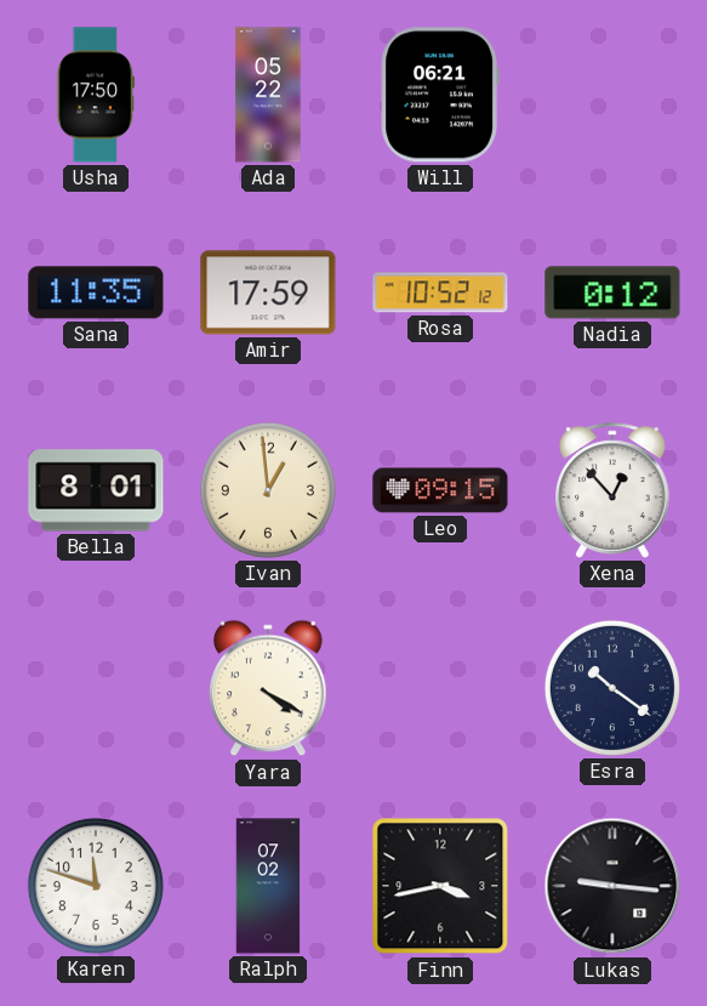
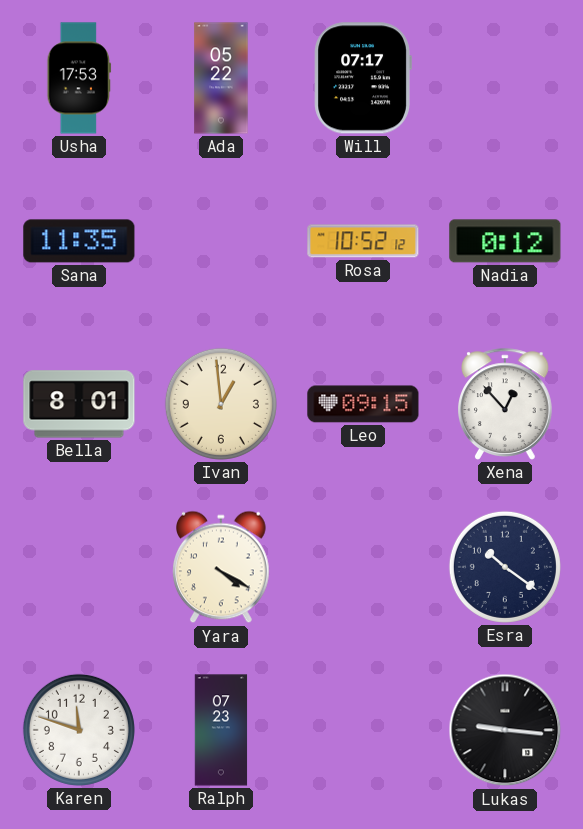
Usha: 17:50 -> 17:53 (79, 78)
Will: 06:21 -> 07:17 (363, 78)
Amir: 17:59 -> none (268, 292)
Ralph: 07:02 -> 07:23 (221, 730)
Finn: 3:43 -> none (440, 886)
